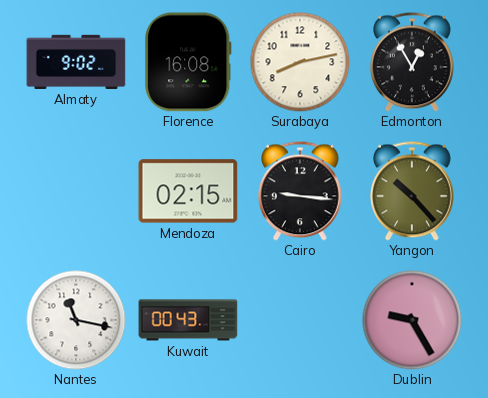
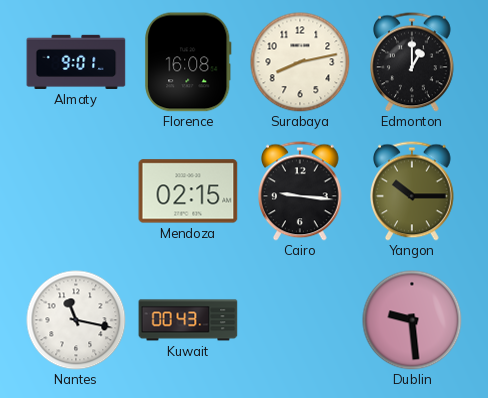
Almaty: 9:02 -> 9:01 (76, 62)
Edmonton: 12:55 -> 1:00 (413, 62)
Yangon: 10:23 -> 10:15 (413, 191)
Dublin: 9:25 -> 9:29 (412, 320)
